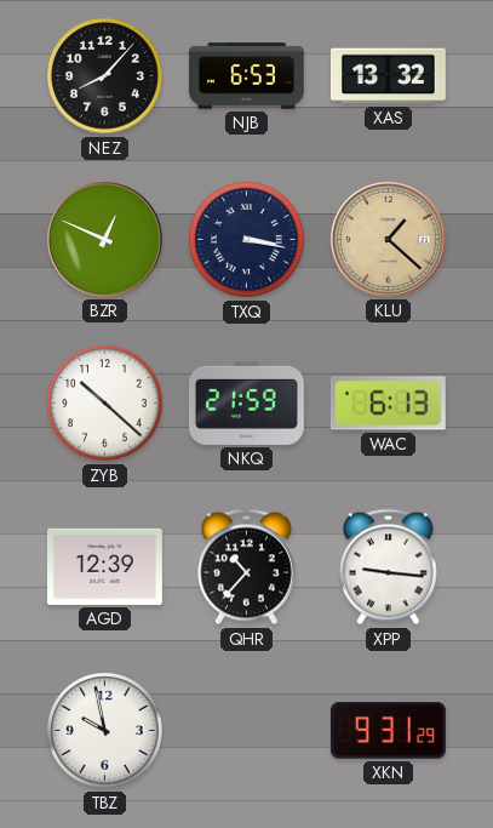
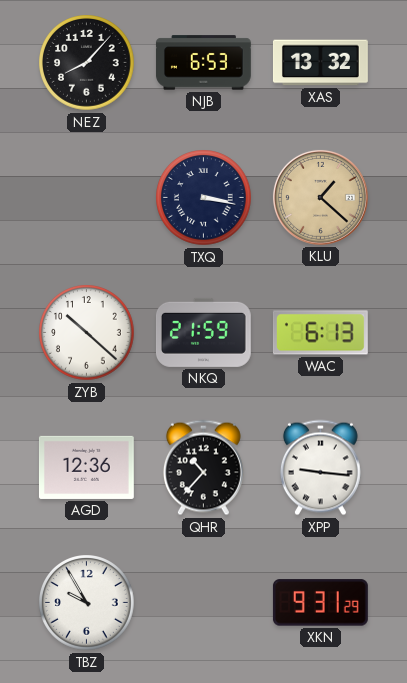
BZR: 12:49 -> none (104, 239)
AGD: 12:39 -> 12:36 (86, 467)
TBZ: 9:58 -> 9:55 (87, 603)
